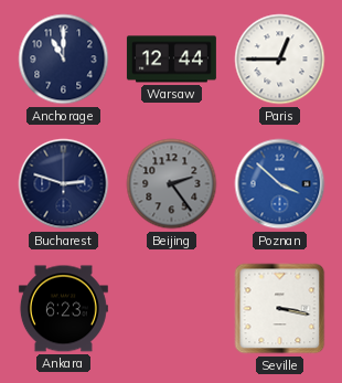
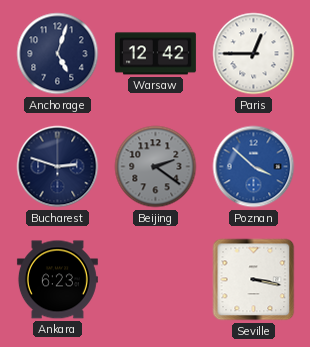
Anchorage: 11:00 -> 5:03 (58, 54)
Warsaw: 12:44 -> 12:42 (155, 54)
Beijing: 2:24 -> 2:21 (156, 167)
